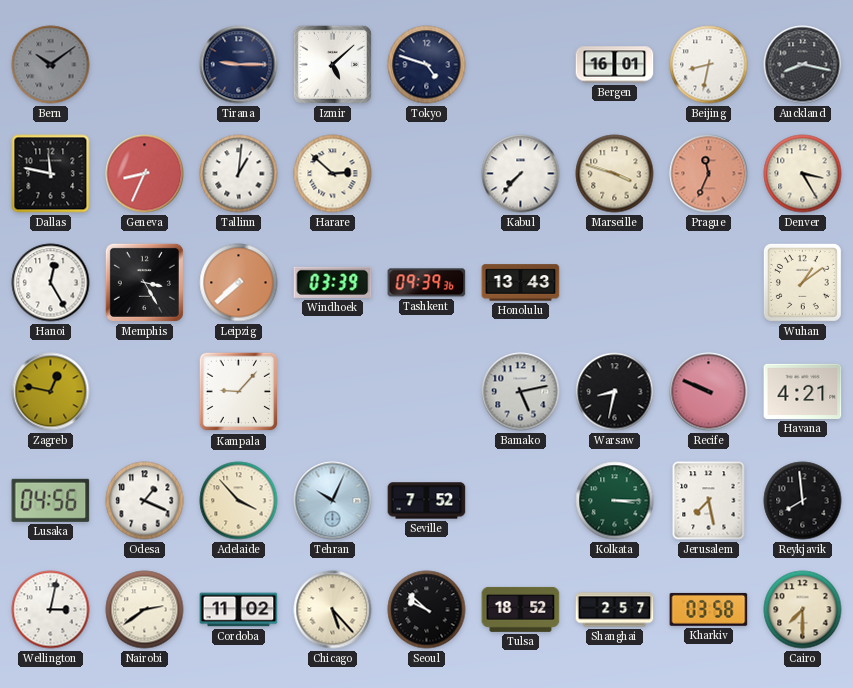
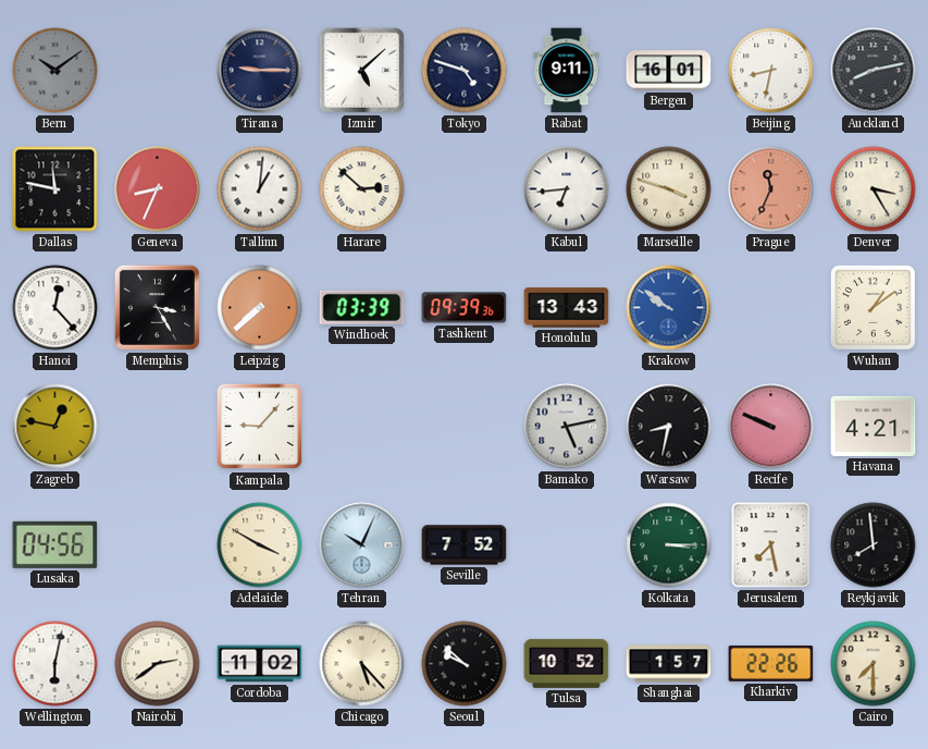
Rabat: none -> 9:11 (567, 71)
Auckland: 8:17 -> 8:13 (874, 71)
Kabul: 7:37 -> 6:44 (567, 189)
Hanoi: 12:25 -> 12:23 (55, 308)
Krakow: none -> 9:51 (669, 308)
Odesa: 1:19 -> none (145, 501)
Adelaide: 3:53 -> 3:50 (260, 545)
Wellington: 3:02 -> 6:02 (55, 664)
Tulsa: 18:52 -> 10:52 (567, 663)
Shanghai: 2:57 -> 1:57 (669, 664)
Kharkiv: 03:58 -> 22:26 (771, 663)
